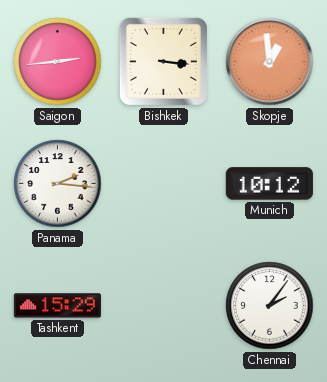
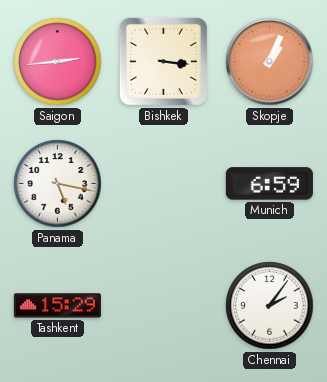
Skopje: 12:59 -> 1:04 (270, 62)
Panama: 2:16 -> 5:17 (58, 184)
Munich: 10:12 -> 6:59 (269, 184)
